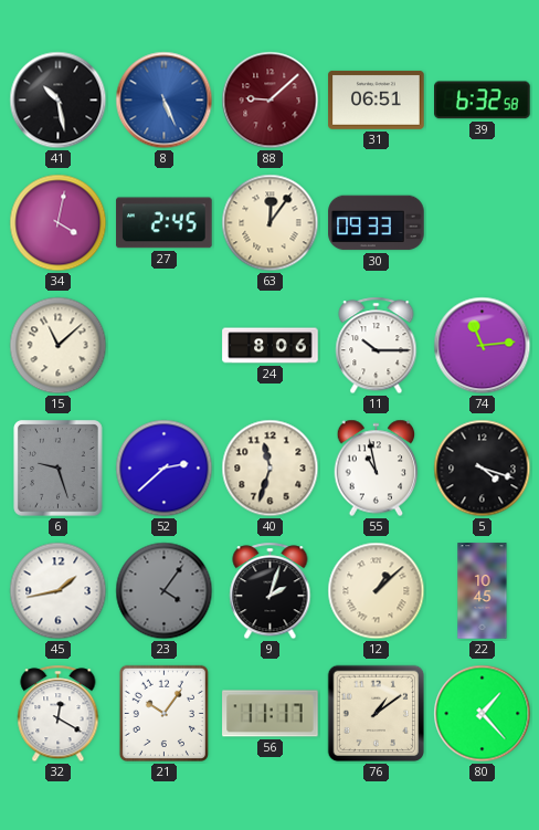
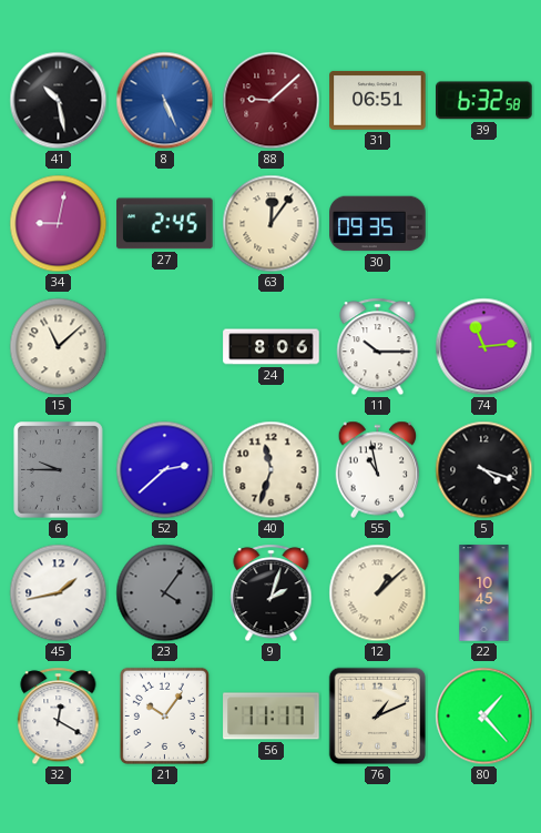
34: 4:02 -> 9:02 (59, 224)
30: 09:33 -> 09:35 (378, 224)
6: 9:27 -> 9:45 (59, 470)
76: 1:09 -> 1:11 (378, 717)
